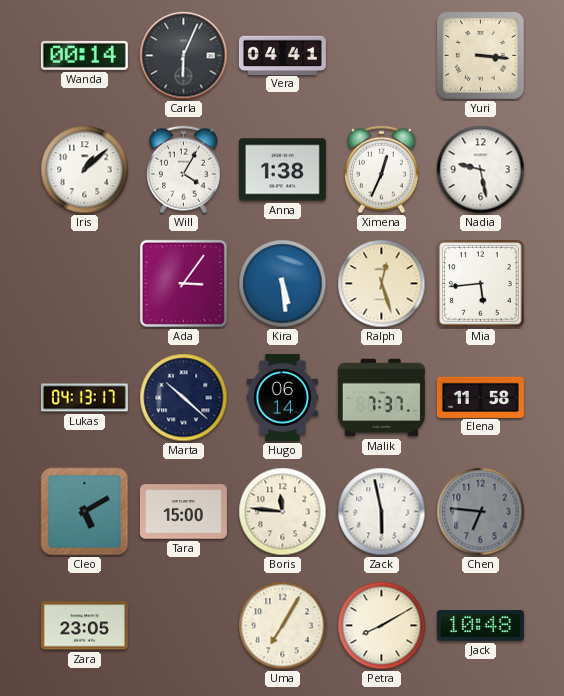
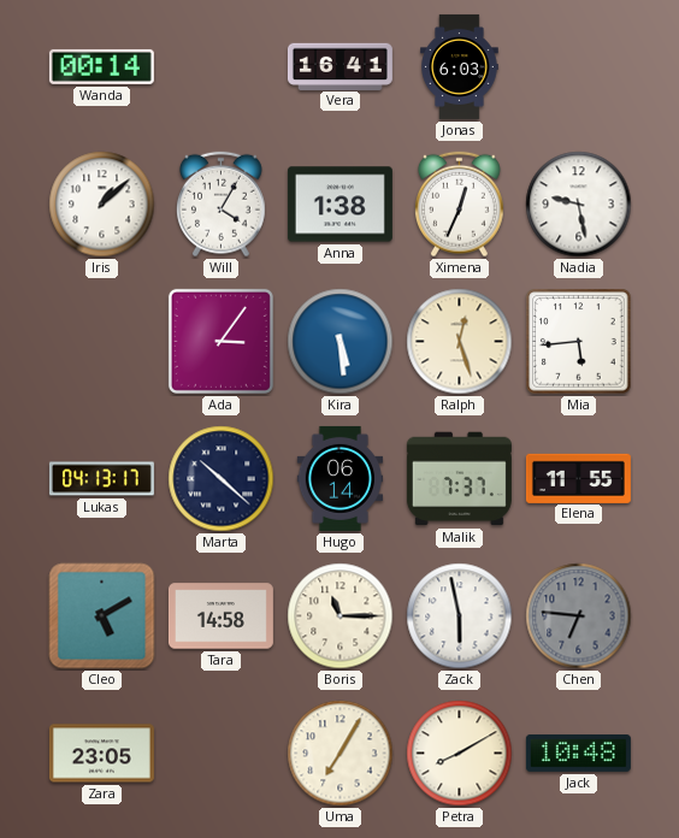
Carla: 6:04 -> none (184, 56)
Vera: 04:41 -> 16:41 (339, 66)
Jonas: none -> 6:03 (460, 66)
Yuri: 3:16 -> none (481, 56)
Elena: 11:58 -> 11:55 (578, 478)
Tara: 15:00 -> 14:58 (220, 616)
Boris: 11:46 -> 11:15 (341, 616)
